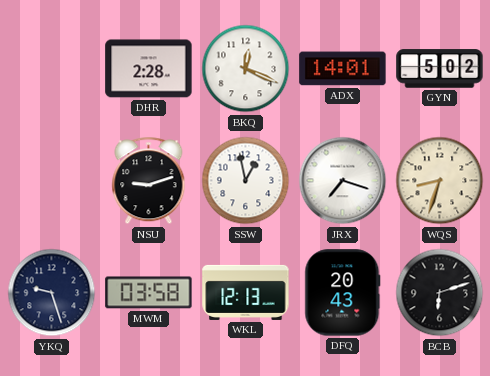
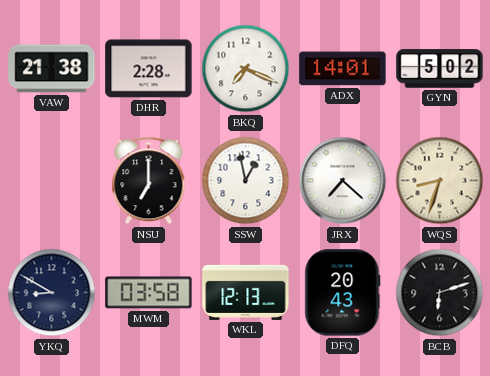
VAW: none -> 21:38 (52, 69)
BKQ: 12:19 -> 7:19 (246, 69)
NSU: 9:12 -> 7:00 (149, 181)
JRX: 7:18 -> 7:22 (343, 181)
YKQ: 9:27 -> 8:50 (52, 293)
